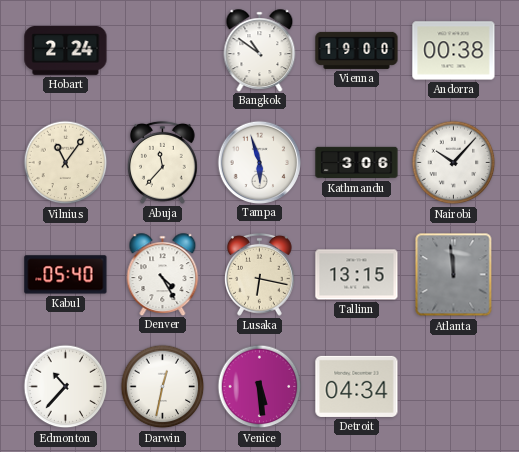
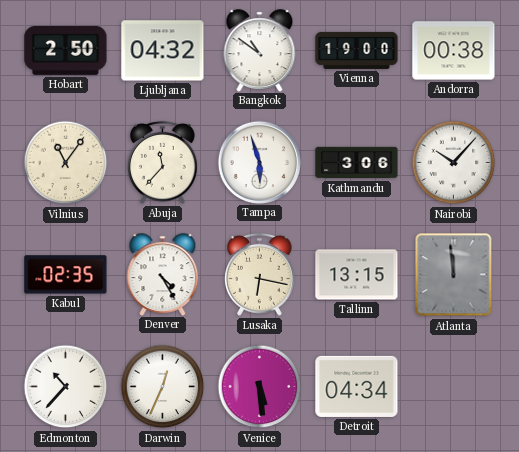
Hobart: 2:24 -> 2:50 (66, 50)
Ljubljana: none -> 04:32 (163, 51)
Kabul: 05:40 -> 02:35 (66, 275)
Darwin: 12:32 -> 12:34 (163, 387)
